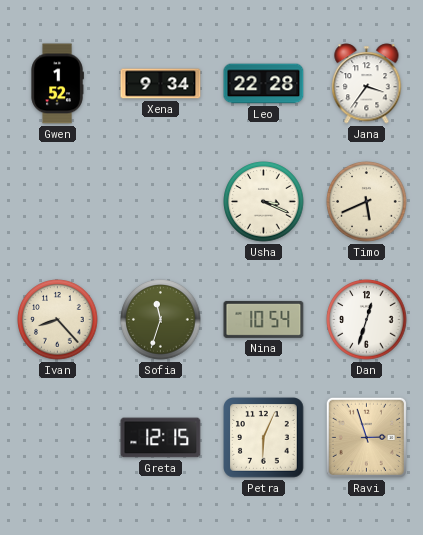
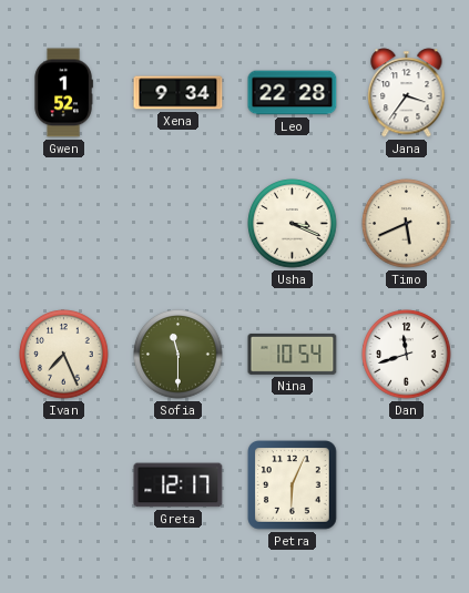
Ivan: 8:23 -> 7:26 (64, 355)
Sofia: 11:33 -> 11:30 (179, 355)
Dan: 12:33 -> 11:42 (407, 355)
Greta: 12:15 -> 12:17 (179, 485)
Ravi: 2:57 -> none (366, 437)
